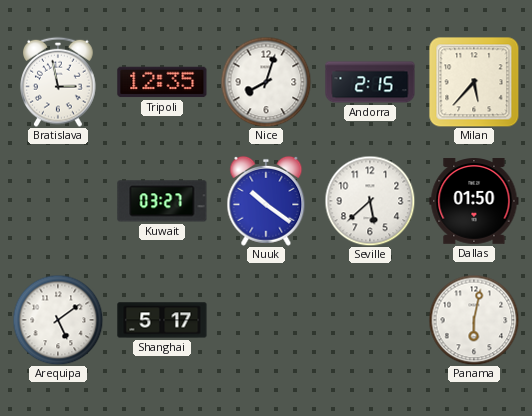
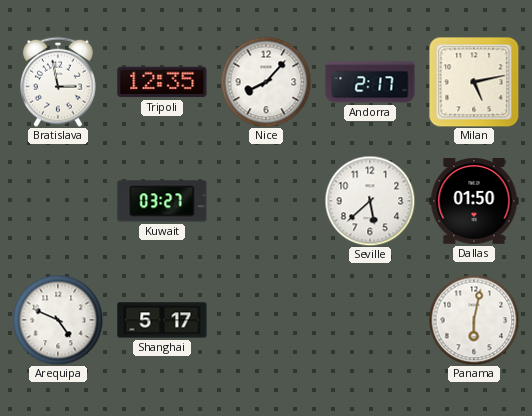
Nice: 8:03 -> 8:07 (266, 82)
Andorra: 2:15 -> 2:17 (370, 82)
Milan: 5:37 -> 5:13 (474, 82)
Nuuk: 10:21 -> none (266, 201)
Arequipa: 5:09 -> 4:49 (58, 320)
